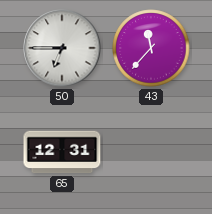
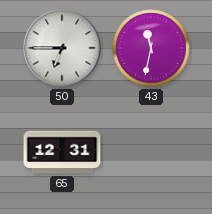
43: 11:37 -> 11:32 (151, 48)
